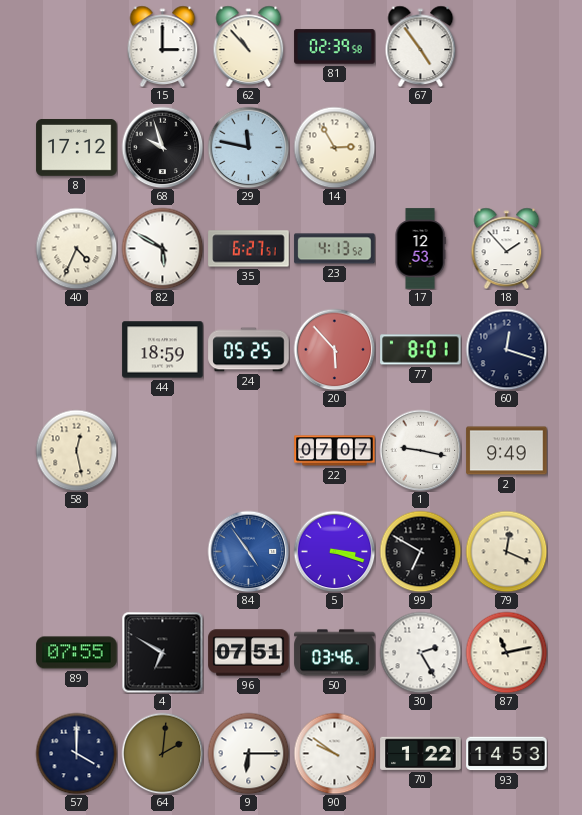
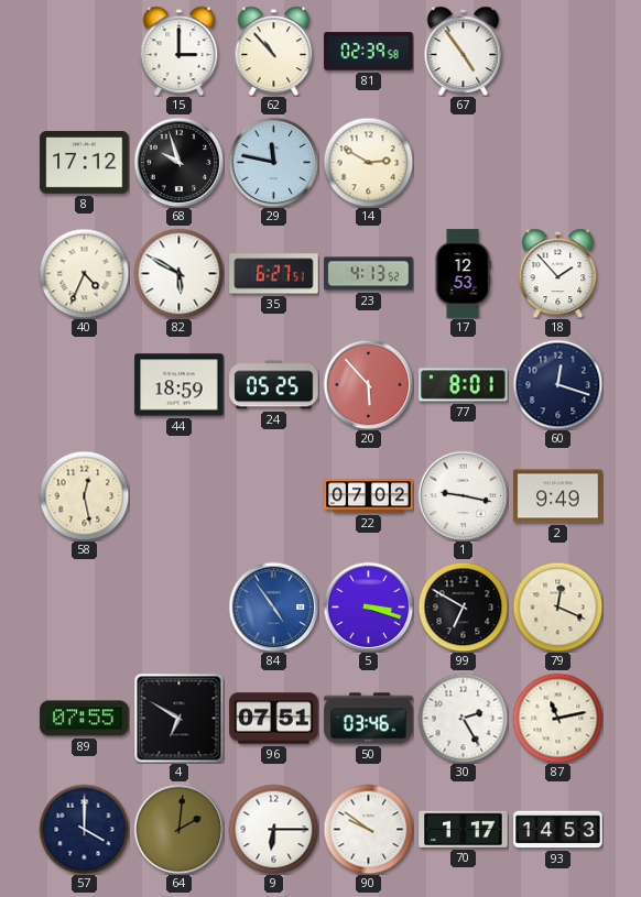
14: 2:55 -> 2:50 (368, 162)
22: 07:07 -> 07:02 (369, 496)
70: 1:22 -> 1:17 (464, 829)
